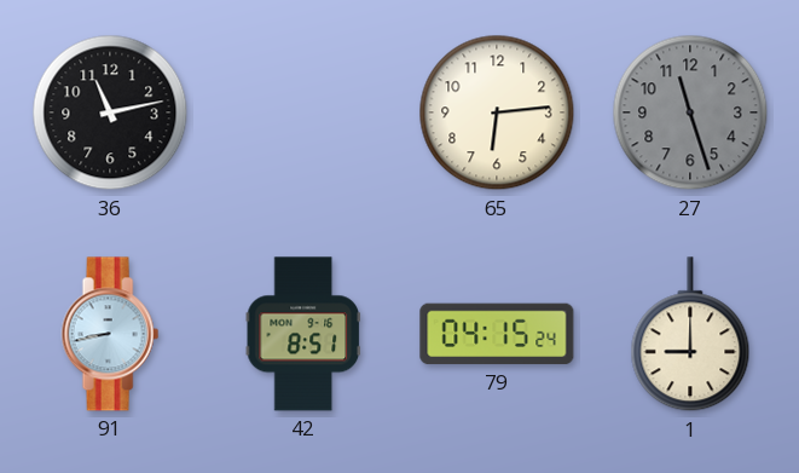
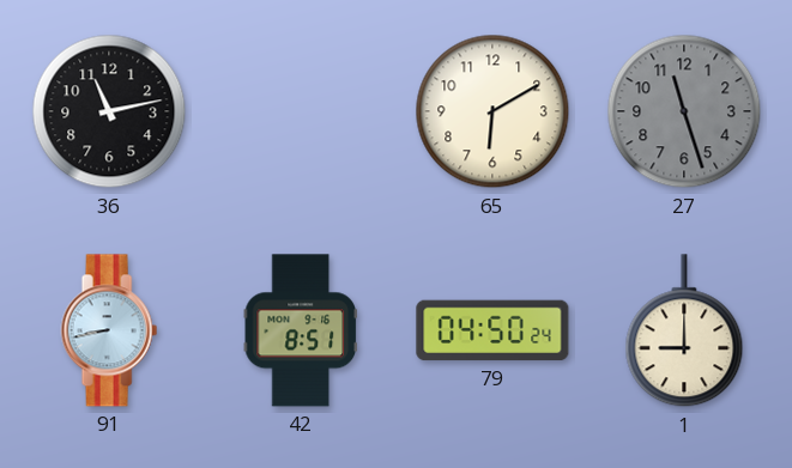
65: 6:14 -> 6:10 (492, 111)
79: 04:15 -> 04:50 (492, 330)
